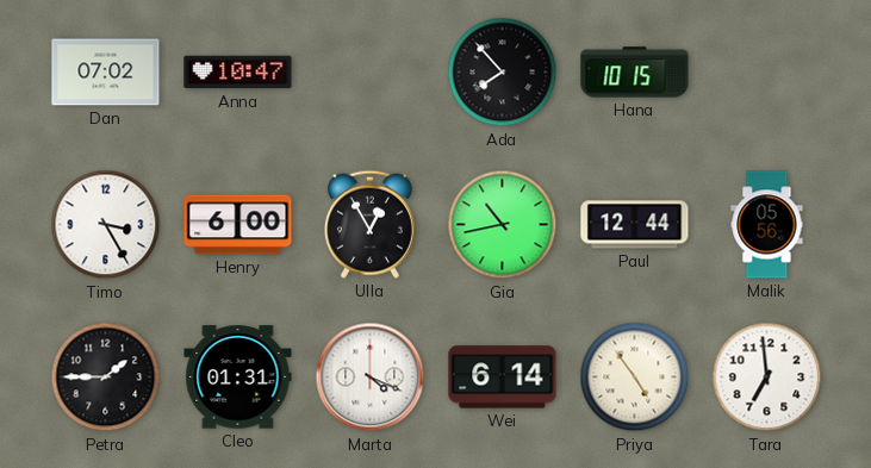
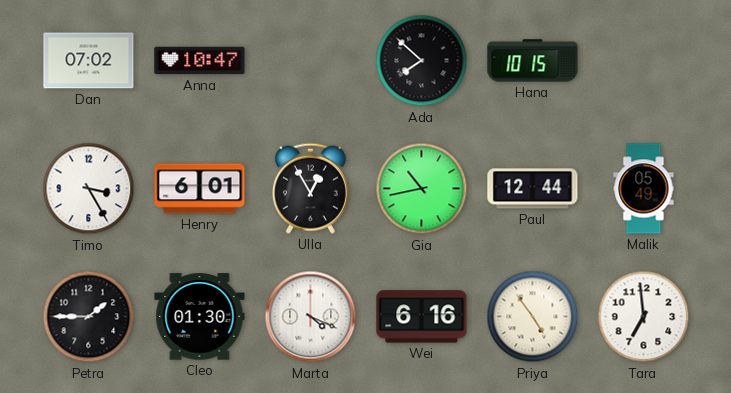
Ada: 7:53 -> 7:52 (422, 61)
Henry: 6:00 -> 6:01 (200, 189)
Malik: 05:56 -> 05:49 (644, 189)
Cleo: 01:31 -> 01:30 (200, 317)
Wei: 6:14 -> 6:16 (422, 317)
